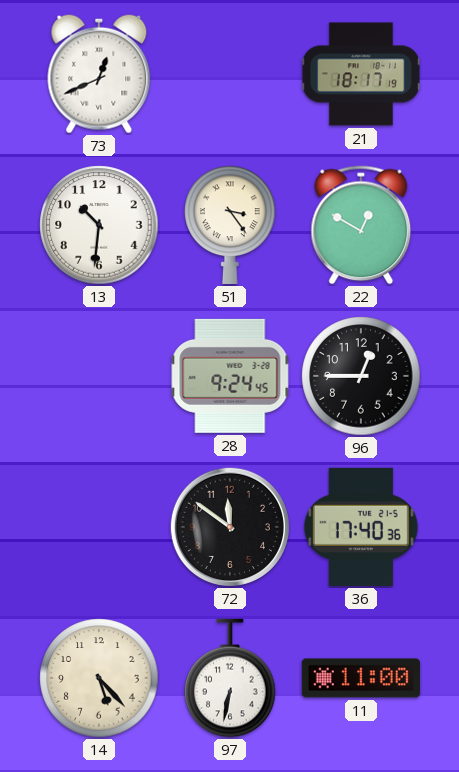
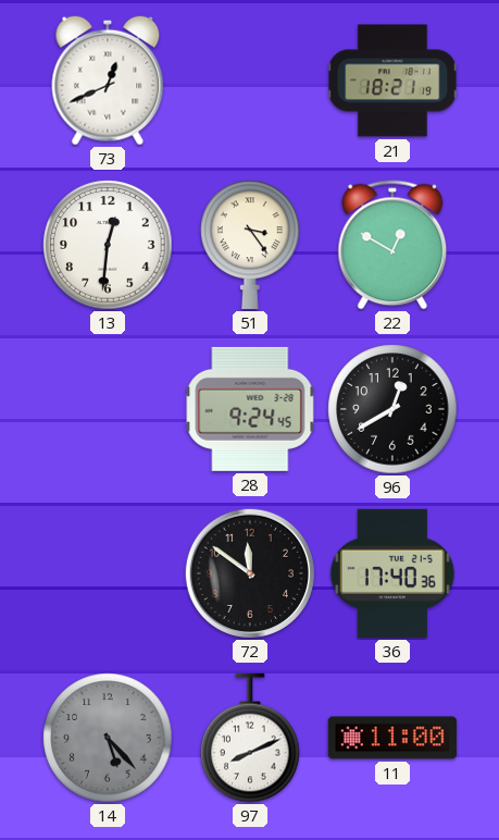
21: 18:17 -> 18:21 (391, 81)
13: 10:31 -> 12:31 (108, 245)
96: 12:45 -> 12:40 (392, 409)
14 dial: cream -> grey (108, 738)
97: 6:32 -> 8:11 (250, 738)
